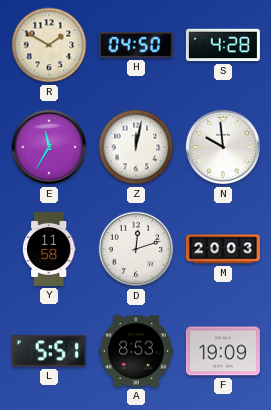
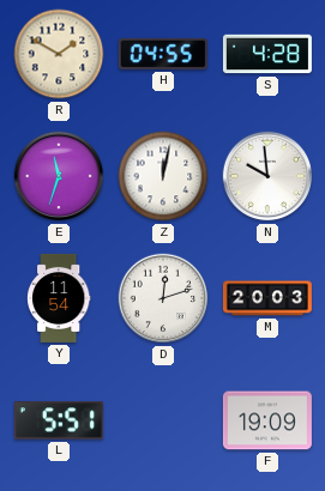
H: 04:50 -> 04:55 (163, 54)
E: 11:35 -> 11:33 (59, 176)
Y: 11:58 -> 11:54 (59, 298)
A: 8:53 -> none (136, 351)
